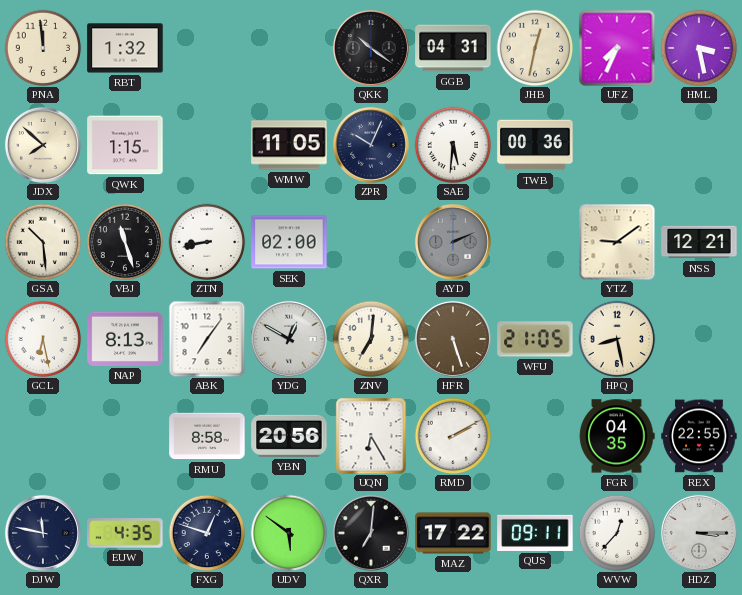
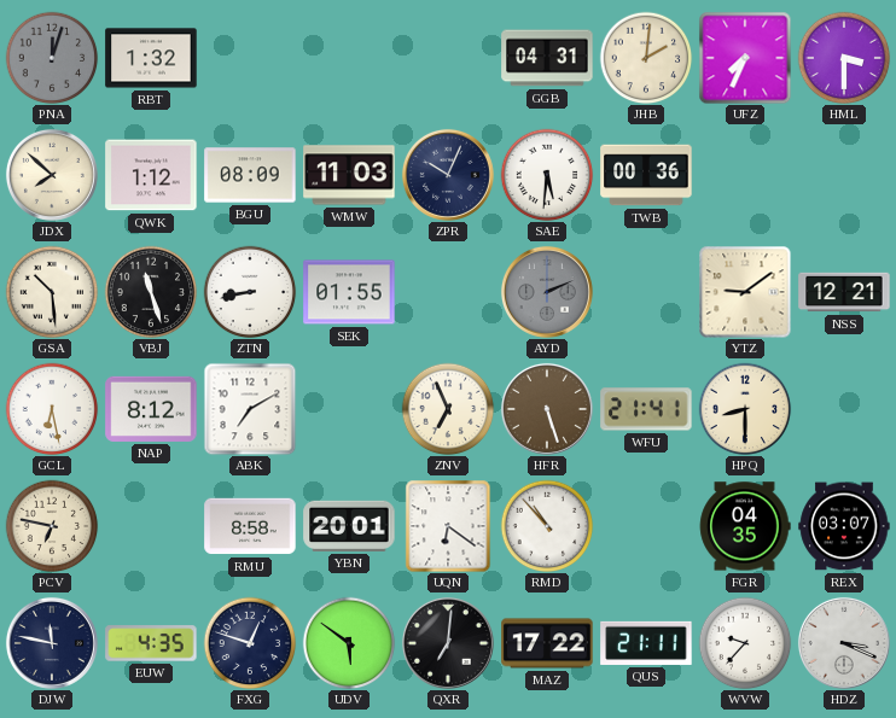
PNA: 11:59 -> 12:03 (52, 58)
PNA dial: cream -> grey (52, 58)
QKK: 10:21 -> none (371, 48)
JHB: 12:32 -> 2:01 (646, 58)
HML: 3:28 -> 3:30 (844, 58)
QWK: 1:15 -> 1:12 (151, 175)
BGU: none -> 08:09 (250, 175)
WMW: 11:05 -> 11:03 (349, 175)
SEK: 02:00 -> 01:55 (349, 292)
NAP: 8:13 -> 8:12 (151, 409)
ABK: 7:06 -> 7:10 (250, 409)
YDG: 12:50 -> none (289, 339)
ZNV: 7:01 -> 6:56 (448, 409)
WFU: 21:05 -> 21:41 (646, 409)
HPQ: 8:28 -> 8:30 (745, 409)
PCV: none -> 6:47 (52, 526)
YBN: 20:56 -> 20:01 (349, 526)
UQN: 6:25 -> 6:21 (448, 526)
RMD: 2:10 -> 10:53 (547, 526)
REX: 22:55 -> 03:07 (844, 526)
QUS: 09:11 -> 21:11 (646, 643)
WVW: 12:37 -> 9:37 (745, 643)
HDZ: 3:15 -> 3:19 (844, 643)
